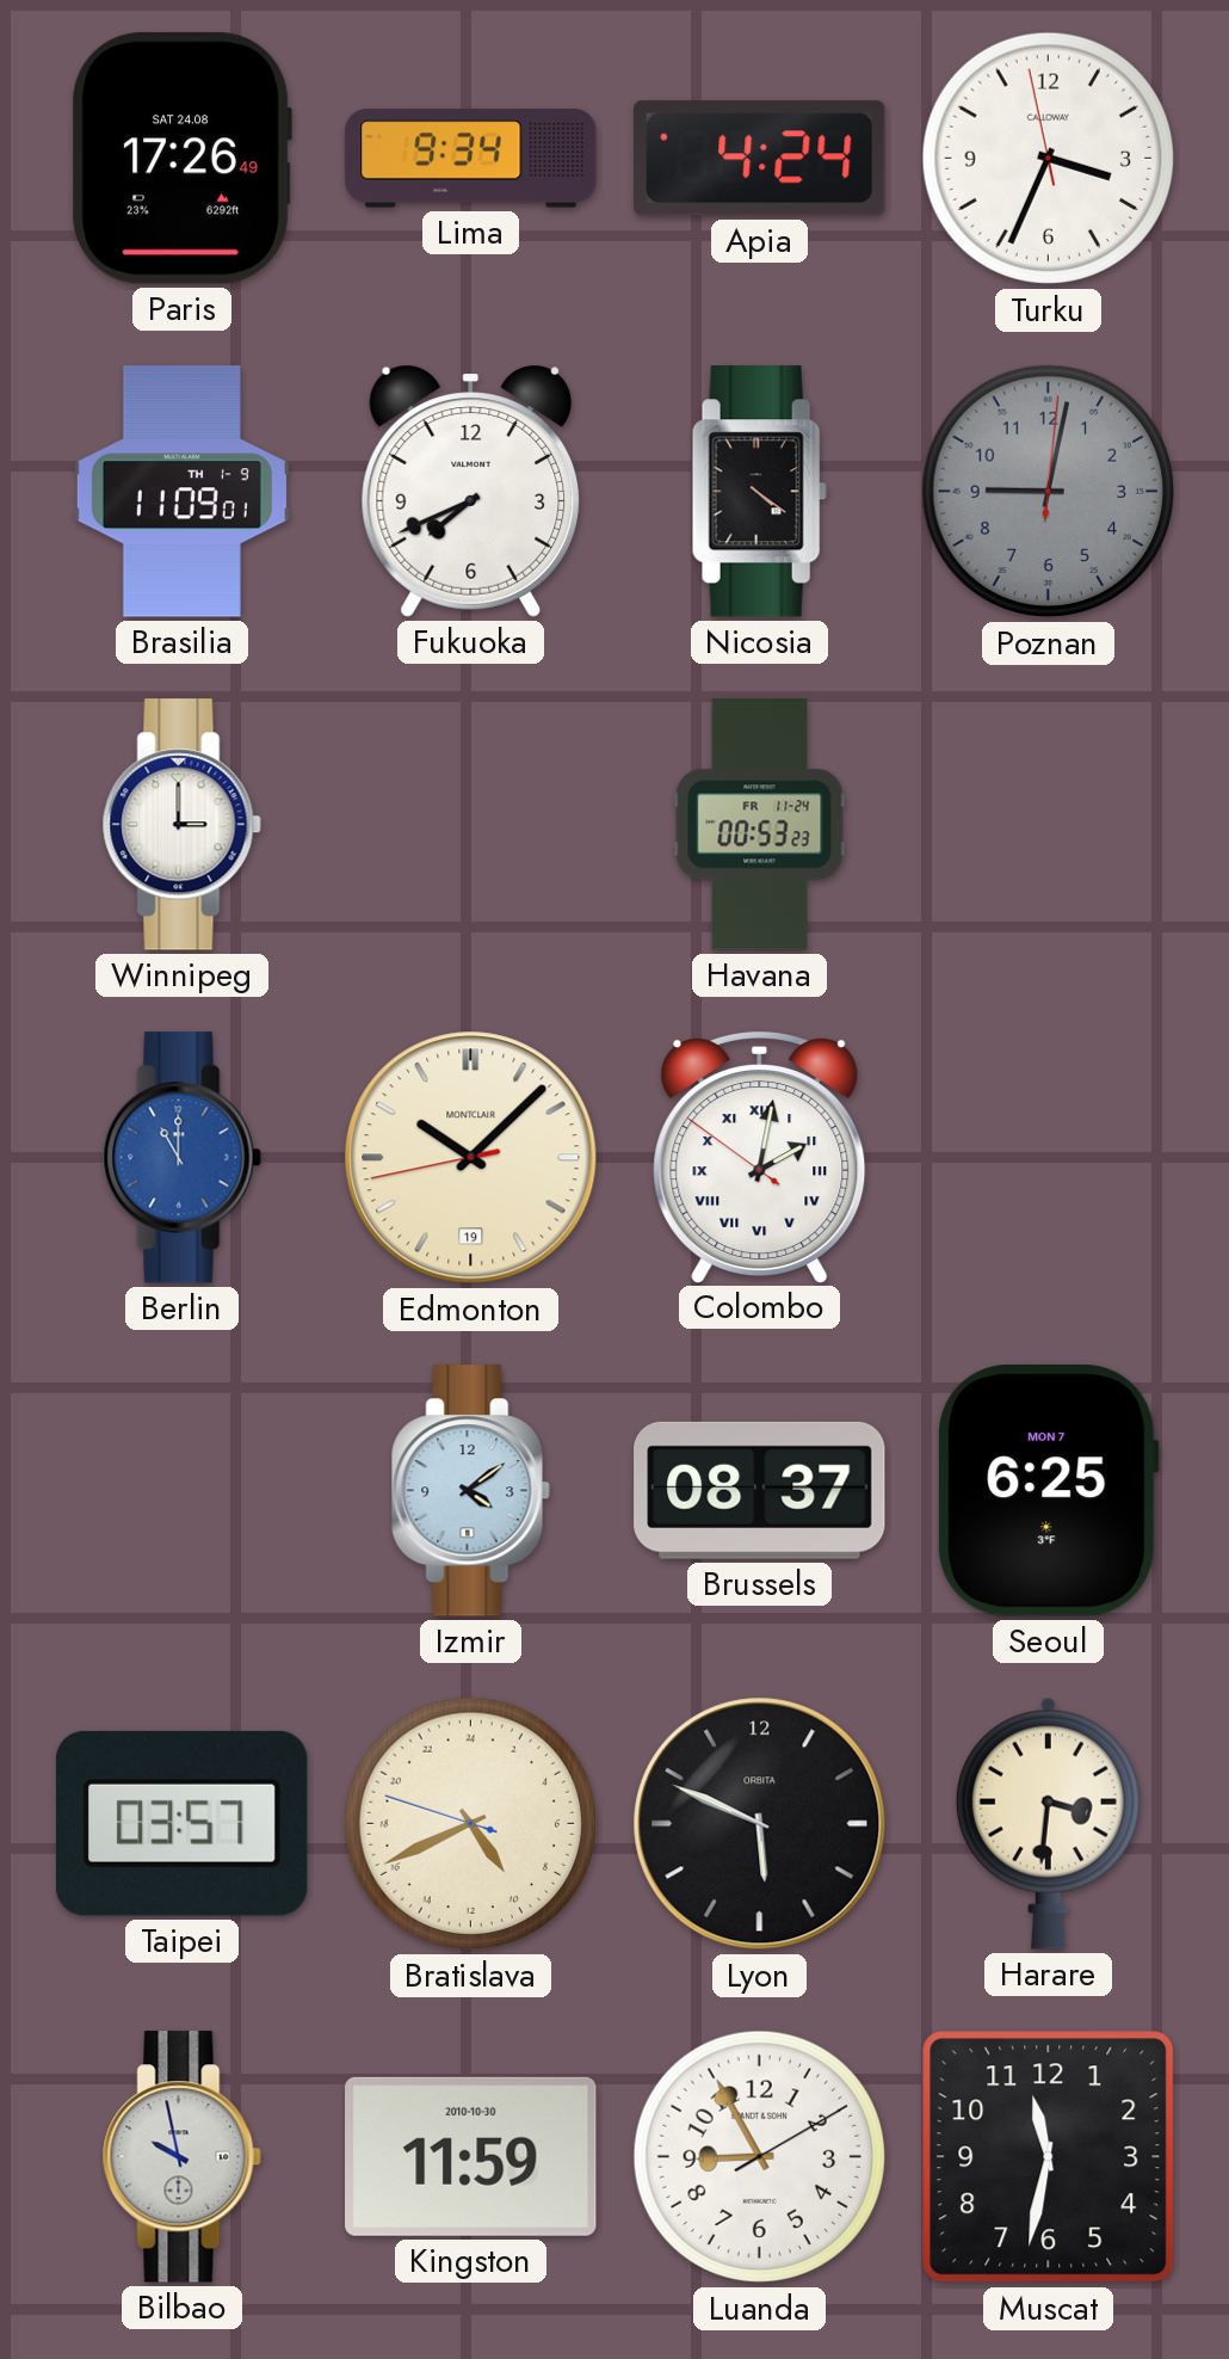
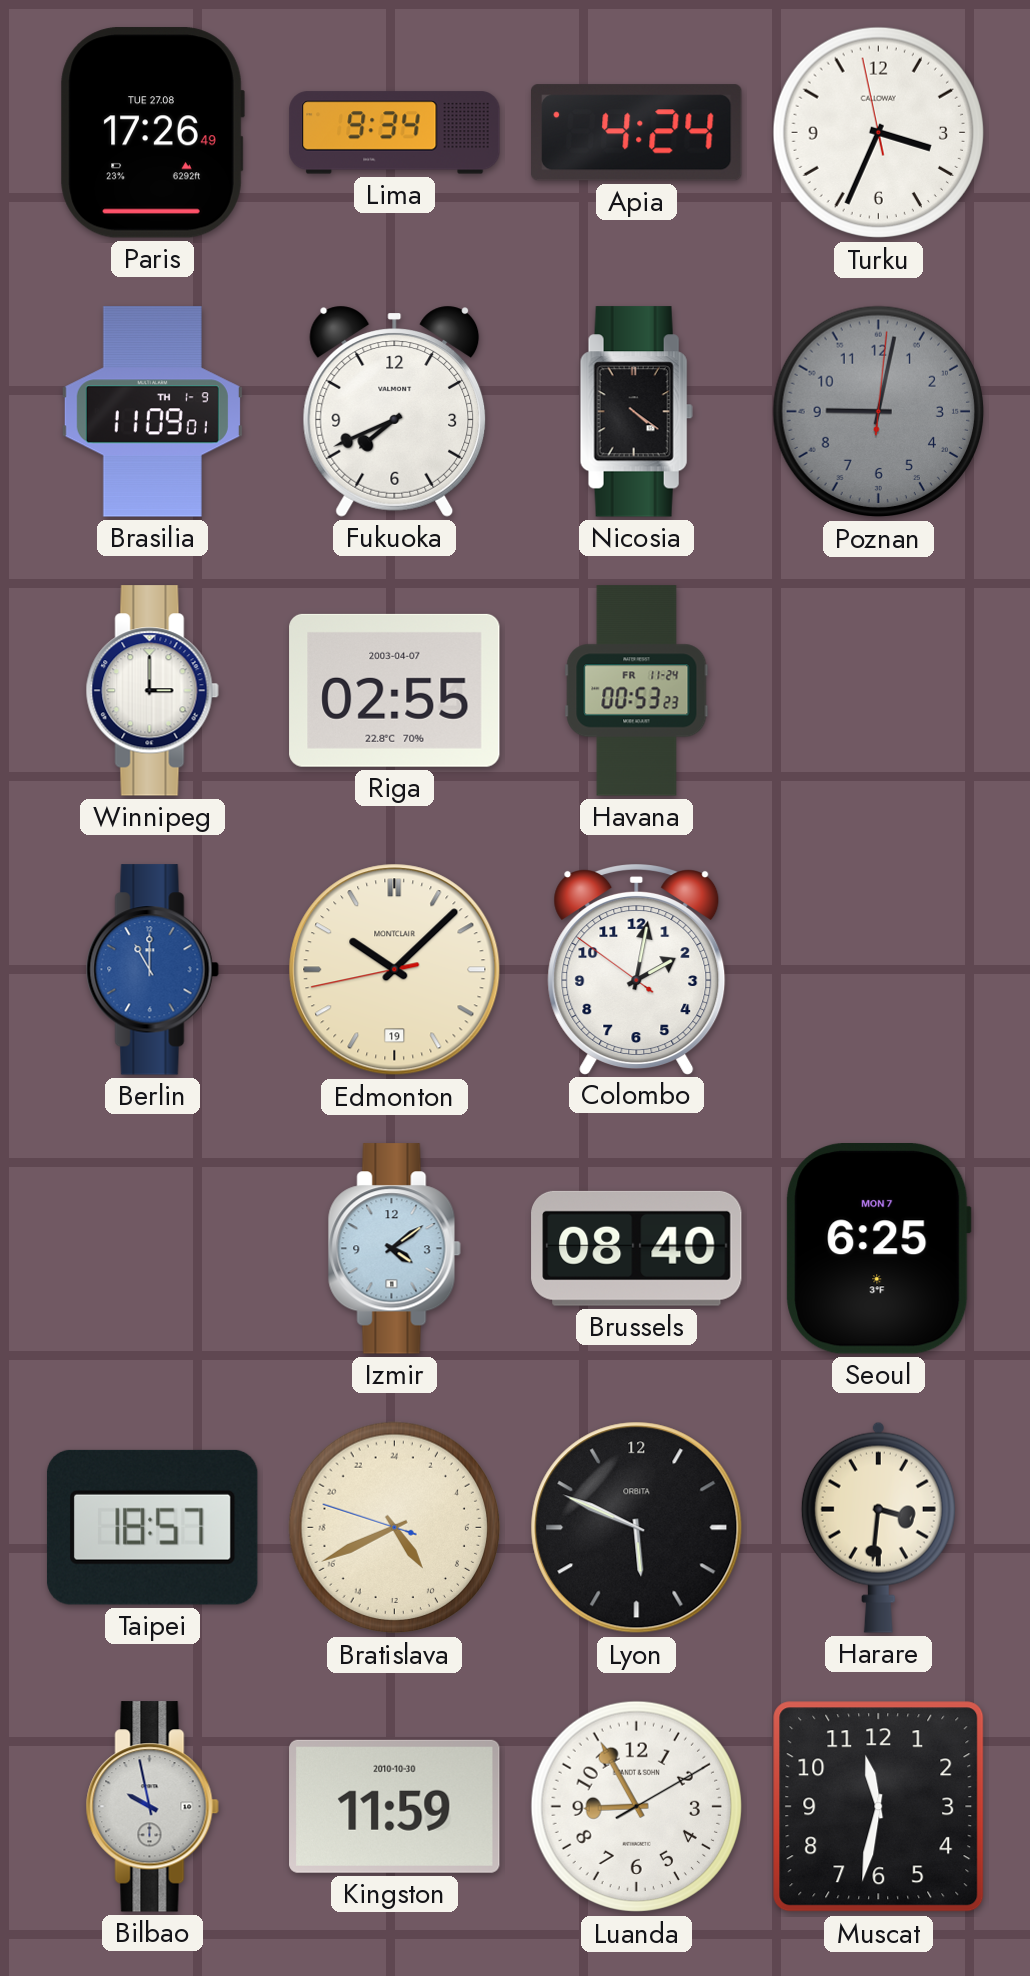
Paris date: SAT 24.08 -> TUE 27.08 (152, 133)
Riga: none -> 02:55 (395, 690)
Colombo numerals: Roman -> Arabic (637, 970)
Brussels: 08:37 -> 08:40 (637, 1248)
Taipei: 03:57 -> 18:57 (152, 1527)
